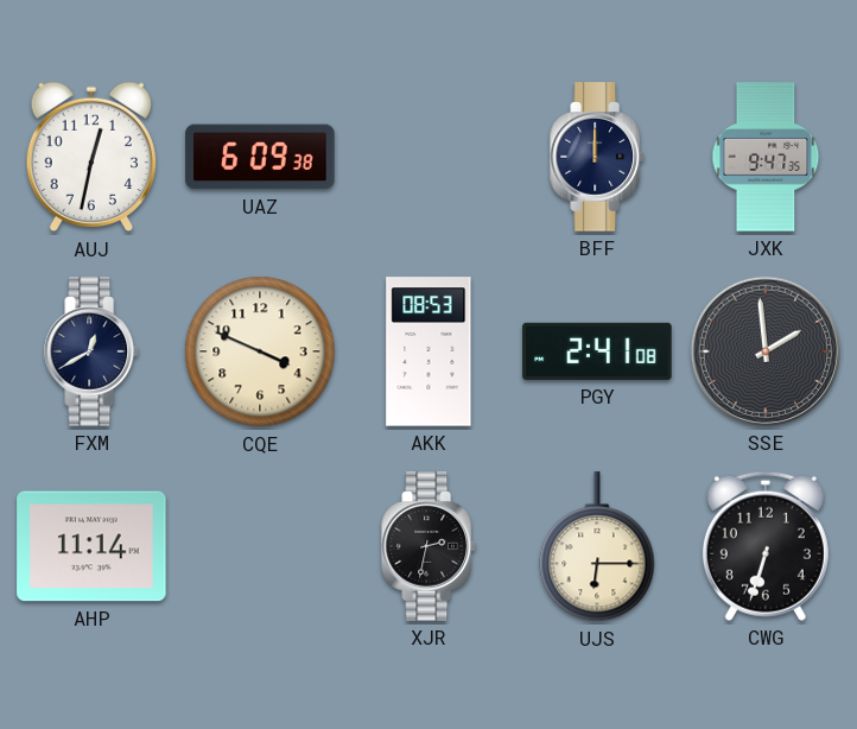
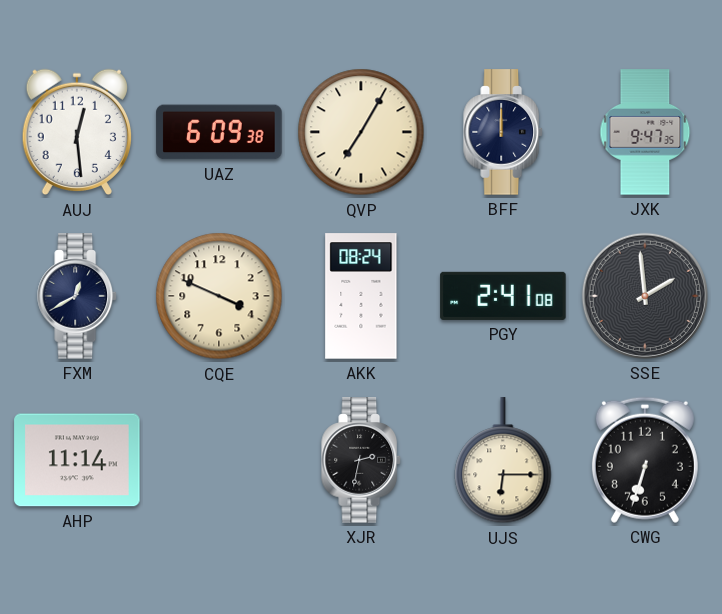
AUJ: 12:32 -> 12:29 (77, 132)
QVP: none -> 7:05 (361, 132)
AKK: 08:53 -> 08:24 (361, 296)
